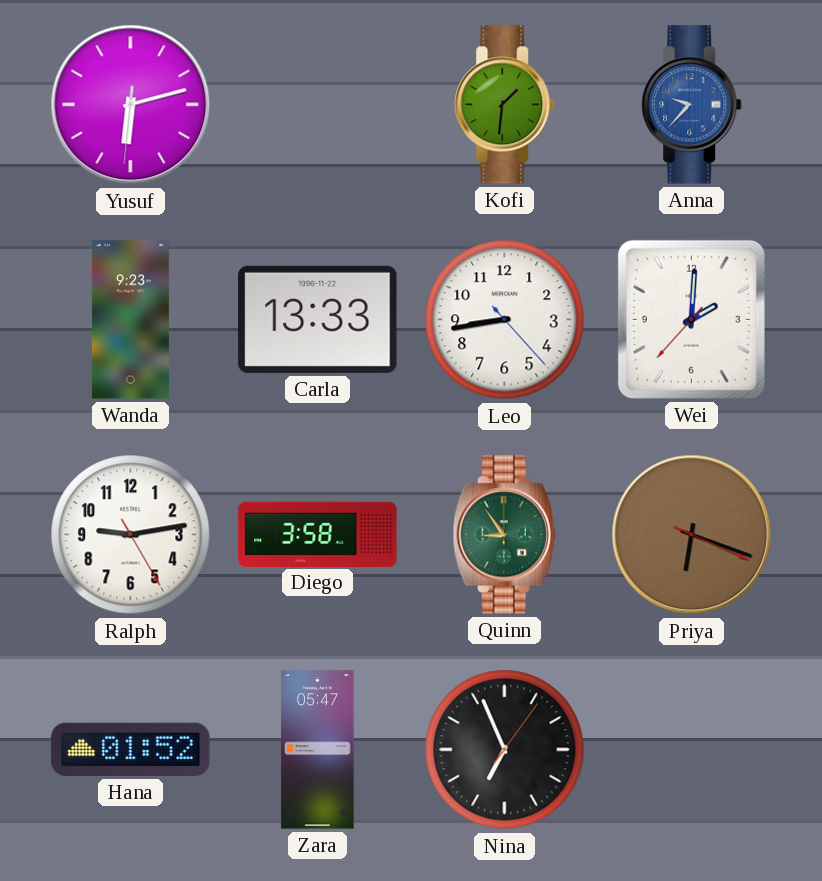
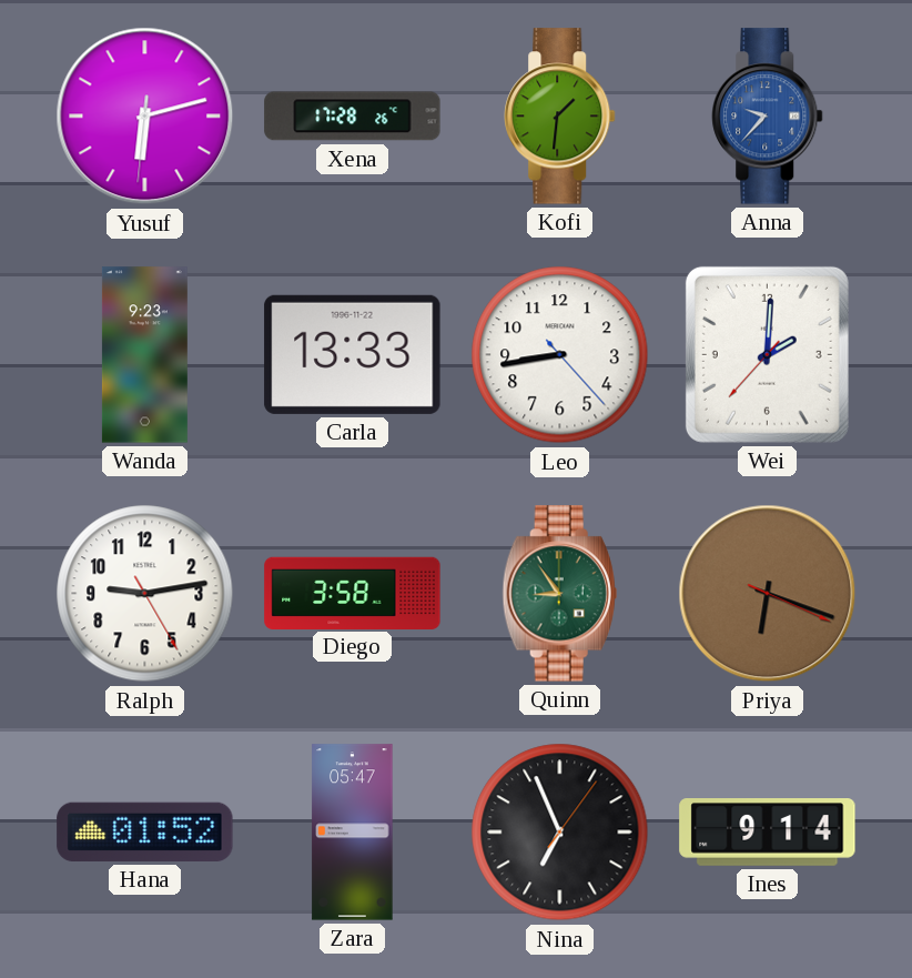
Xena: none -> 17:28 (353, 117)
Ines: none -> 9:14 (768, 833)
